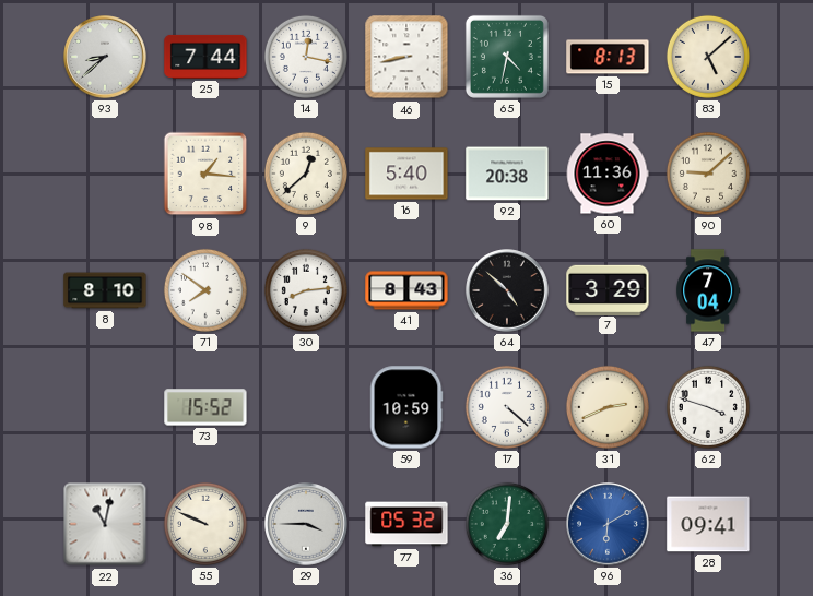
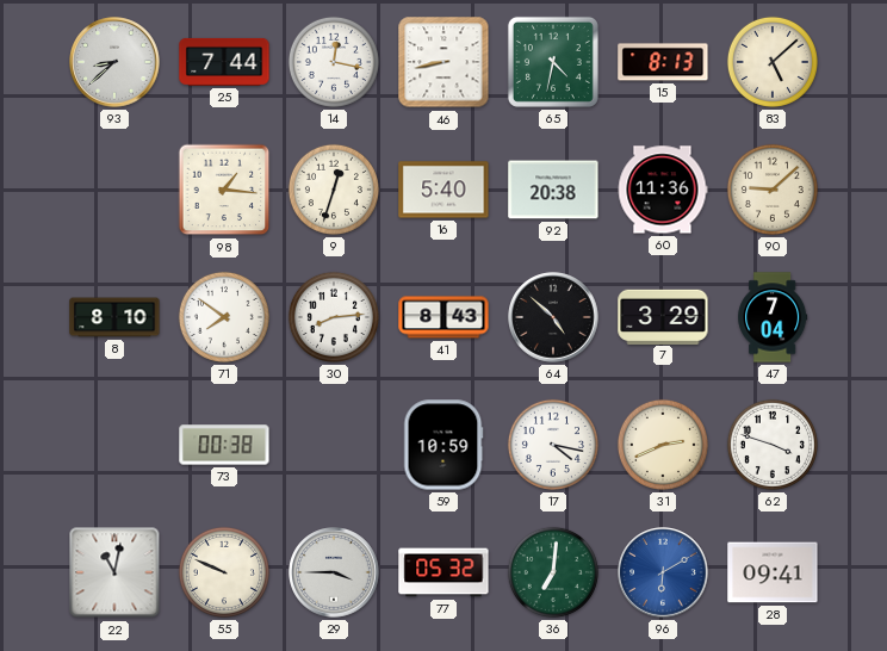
9: 12:38 -> 12:33 (334, 190)
73: 15:52 -> 00:38 (224, 445)
17: 4:22 -> 4:17 (553, 445)
